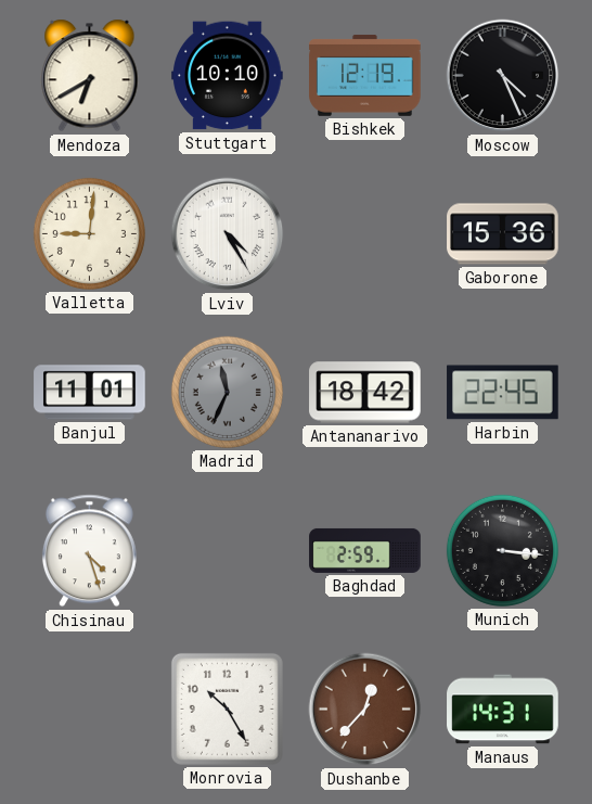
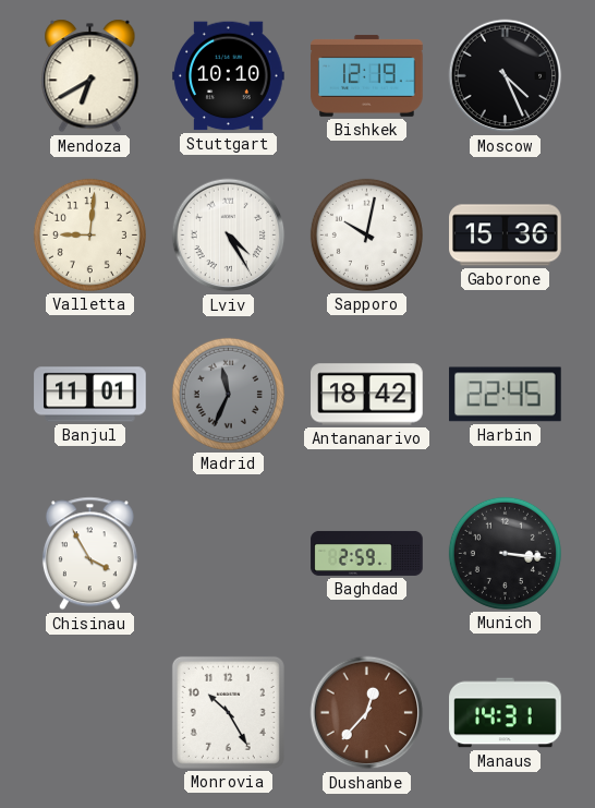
Sapporo: none -> 10:02 (366, 234)
Chisinau: 4:27 -> 3:55 (89, 554)
